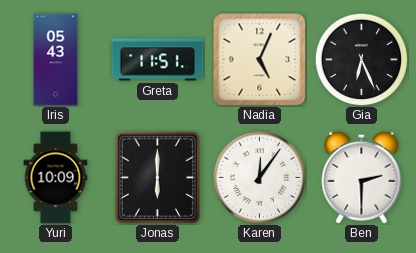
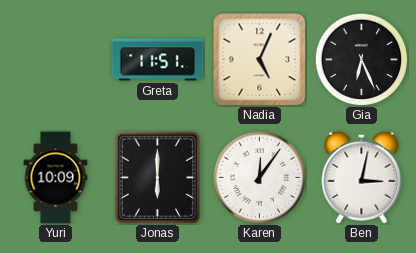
Iris: 05:43 -> none (56, 60)
Ben: 2:30 -> 3:02 (362, 177)
